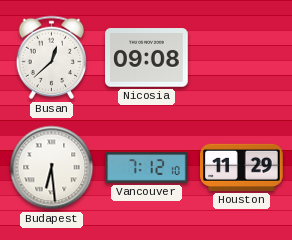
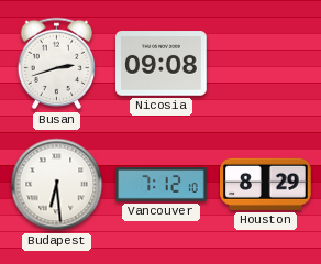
Busan: 12:38 -> 2:42 (57, 64)
Houston: 11:29 -> 8:29 (266, 184)
